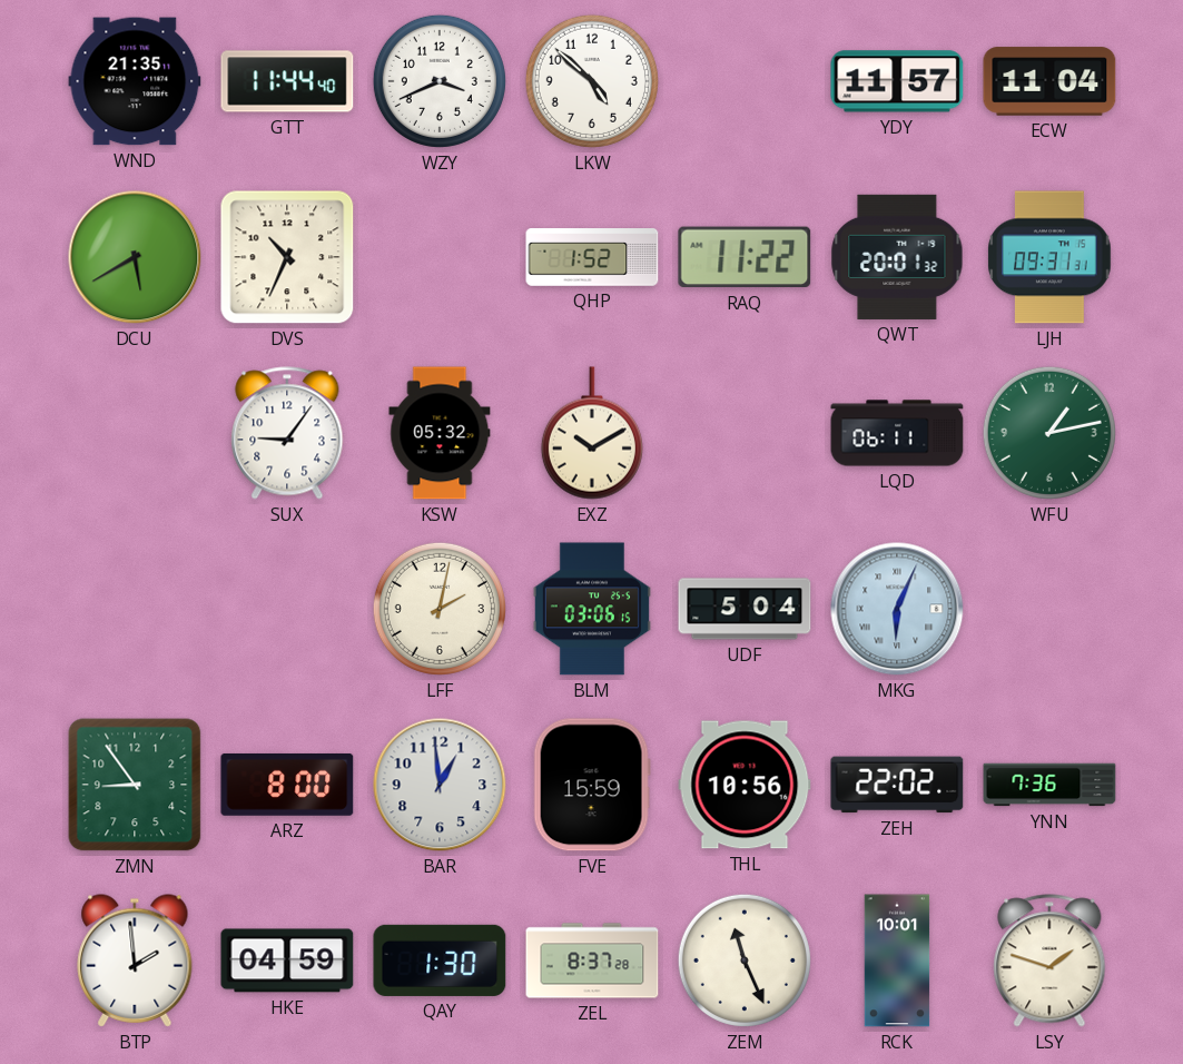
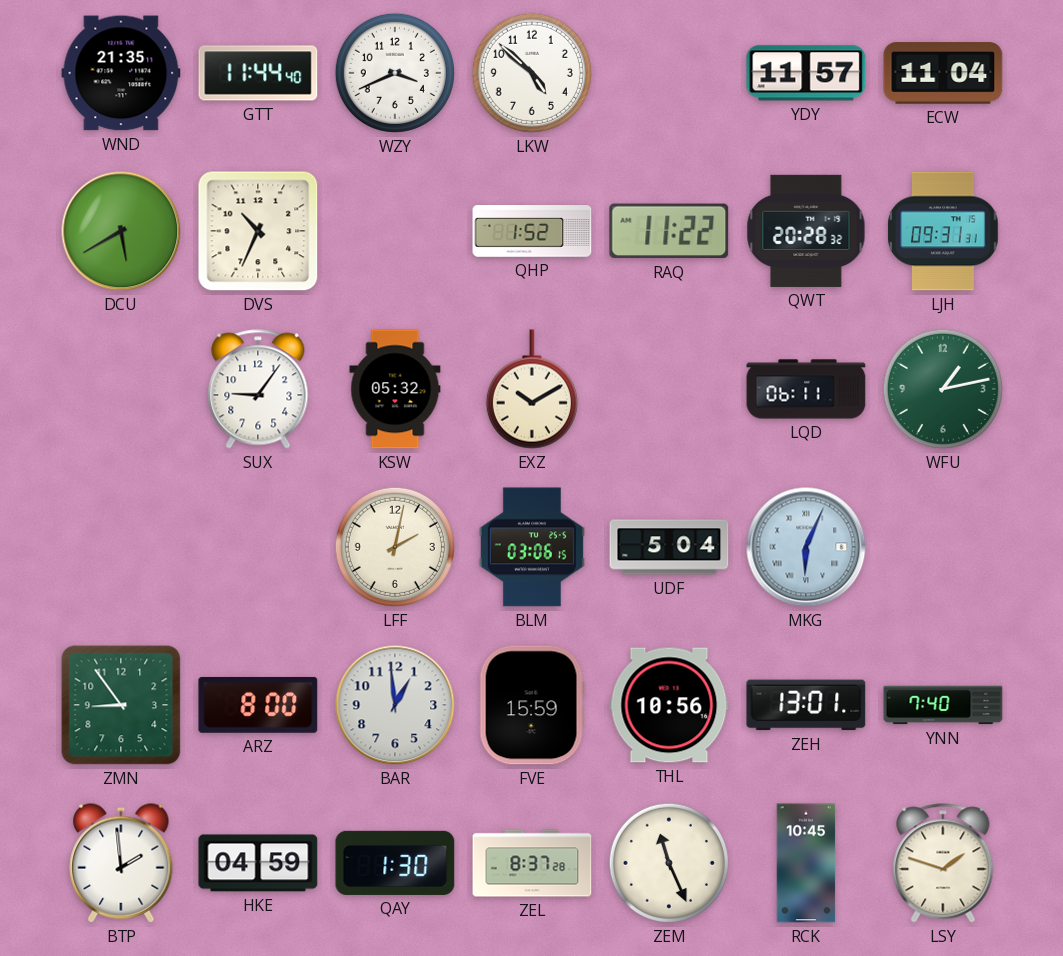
QWT: 20:01 -> 20:28 (806, 231)
ZEH: 22:02 -> 13:01 (806, 705)
YNN: 7:36 -> 7:40 (943, 705)
RCK: 10:01 -> 10:45 (806, 863)
